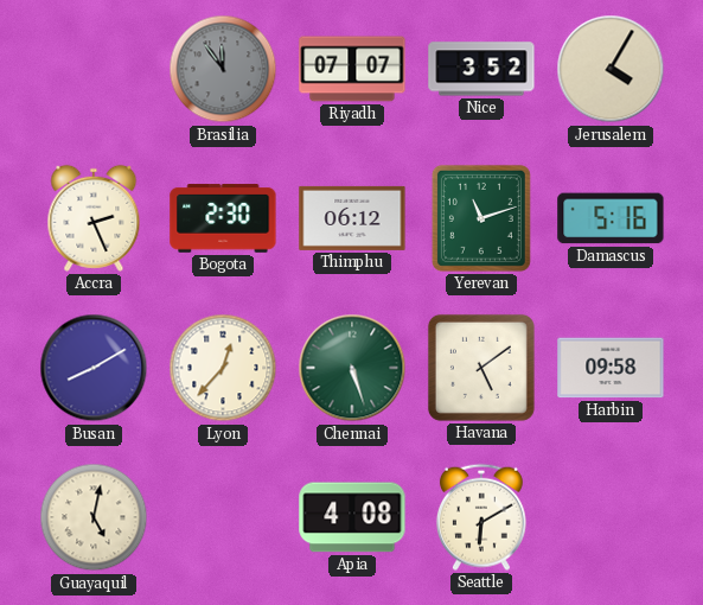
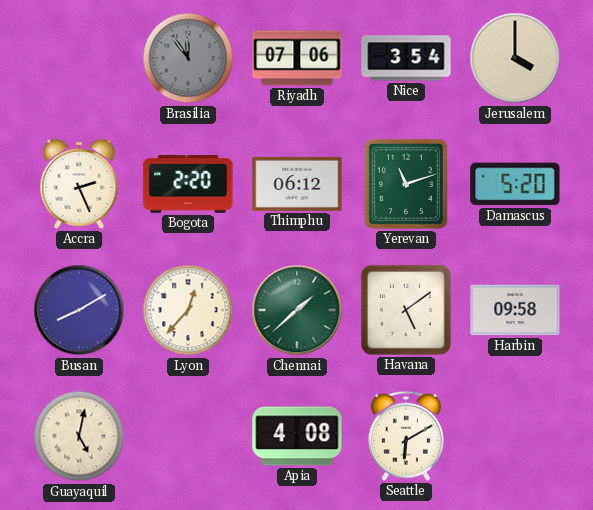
Riyadh: 07:07 -> 07:06 (297, 58)
Nice: 3:52 -> 3:54 (406, 58)
Jerusalem: 4:05 -> 4:00 (515, 58)
Bogota: 2:30 -> 2:20 (188, 184)
Damascus: 5:16 -> 5:20 (515, 184)
Chennai: 5:27 -> 1:38 (297, 310)
